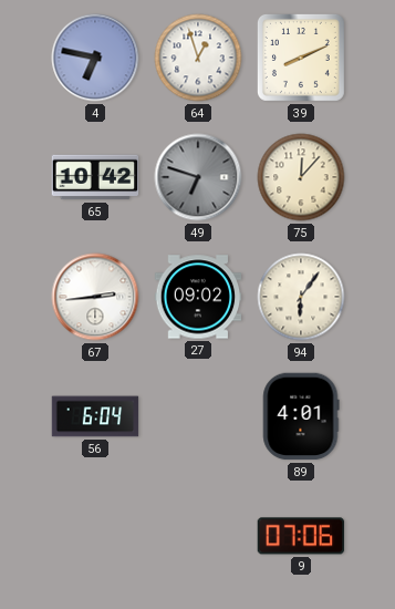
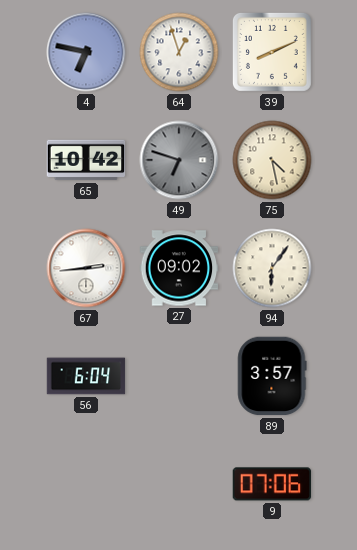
75: 12:07 -> 4:28 (272, 160)
89: 4:01 -> 3:57 (272, 376)
